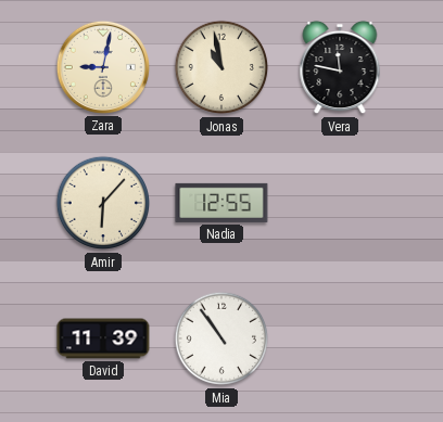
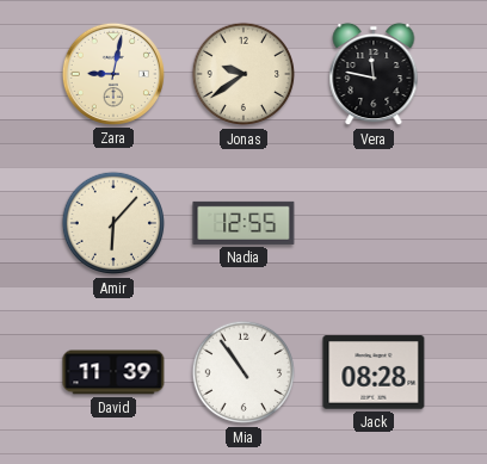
Jonas: 10:58 -> 9:39 (243, 74)
Jack: none -> 08:28 (374, 372)
